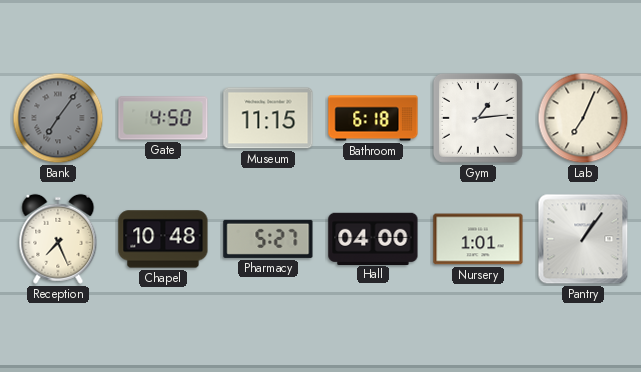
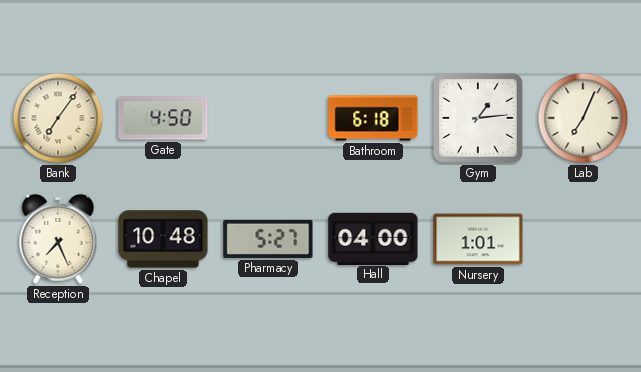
Bank dial: grey -> cream (58, 118)
Museum: 11:15 -> none (268, 118)
Pantry: 1:06 -> none (583, 239)
